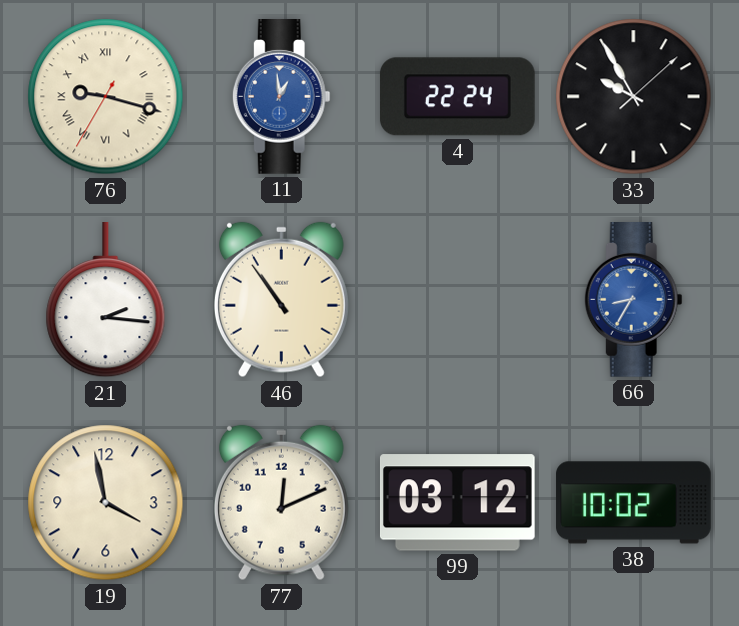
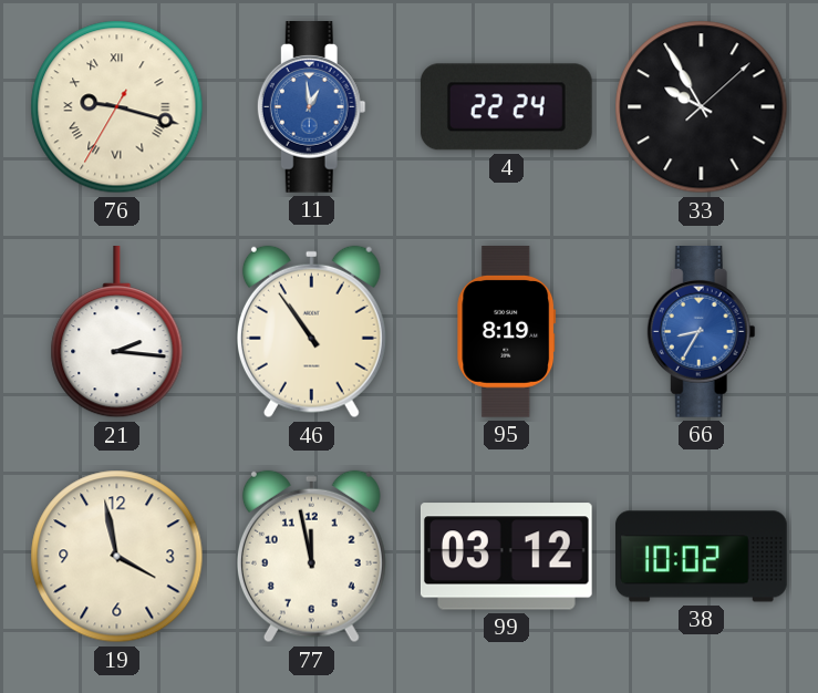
95: none -> 8:19 (507, 332)
77: 12:11 -> 11:58 (311, 557)
